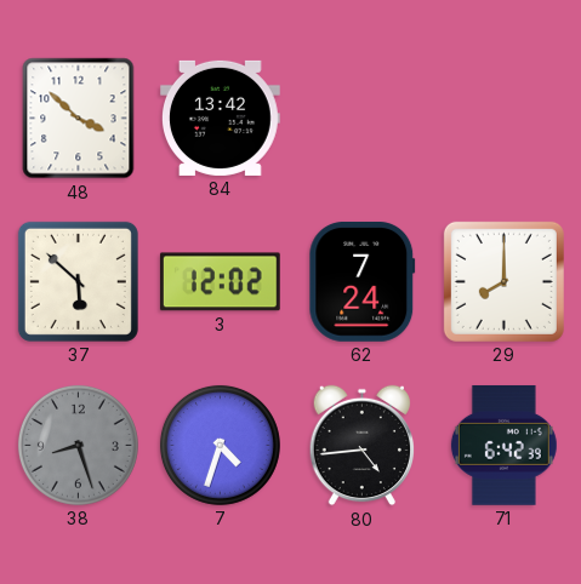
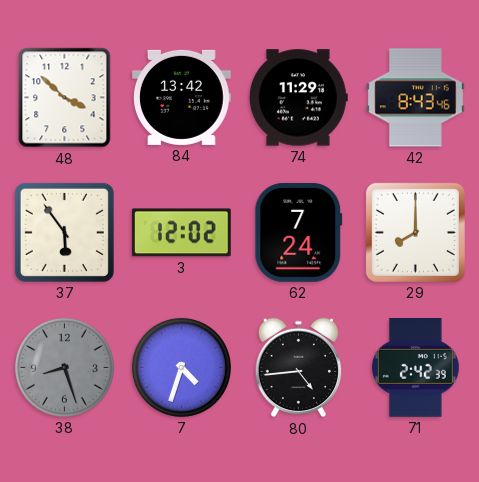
74: none -> 11:29 (298, 98)
42: none -> 8:43 (415, 98)
37: 5:52 -> 5:54 (64, 232)
71: 6:42 -> 2:42 (415, 367)
